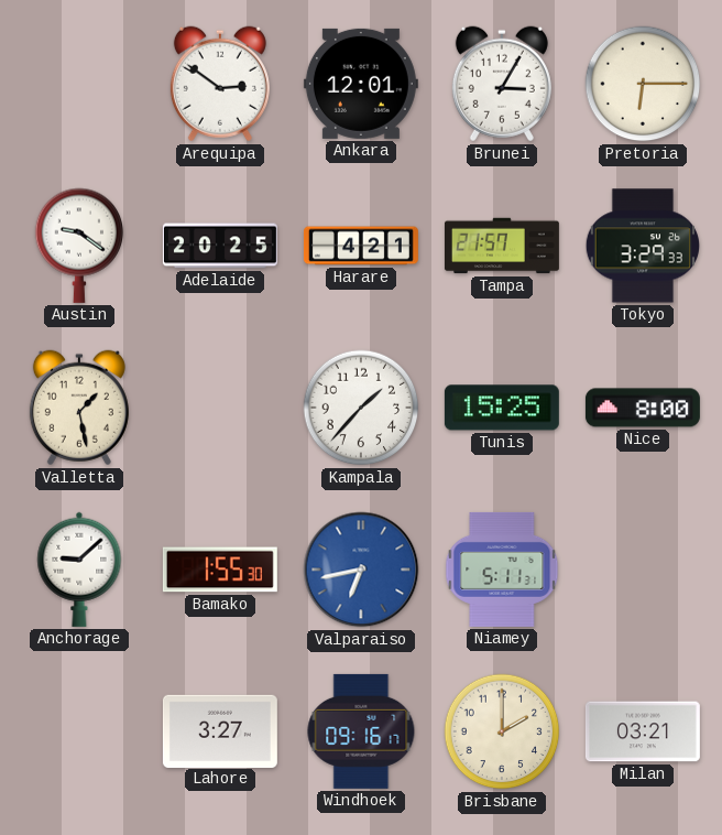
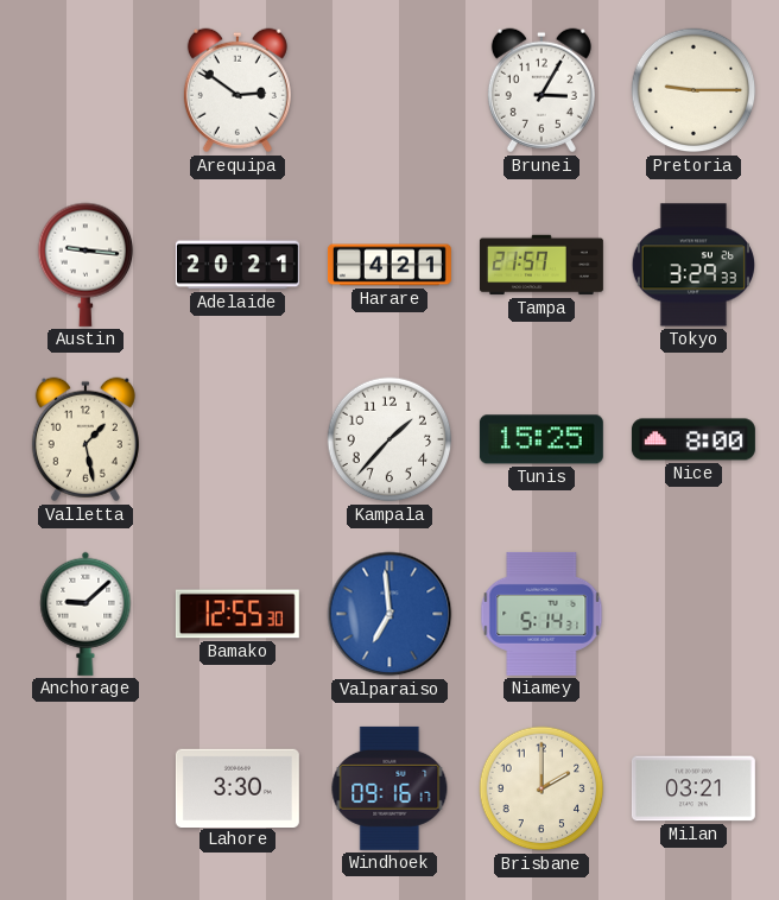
Ankara: 12:01 -> none (361, 84)
Pretoria: 6:15 -> 9:15 (693, 90)
Austin: 9:21 -> 9:16 (85, 265)
Adelaide: 20:25 -> 20:21 (237, 265)
Bamako: 1:55 -> 12:55 (237, 614)
Valparaiso: 6:43 -> 6:59 (389, 614)
Niamey: 5:11 -> 5:14 (541, 614)
Lahore: 3:27 -> 3:30 (237, 787)
